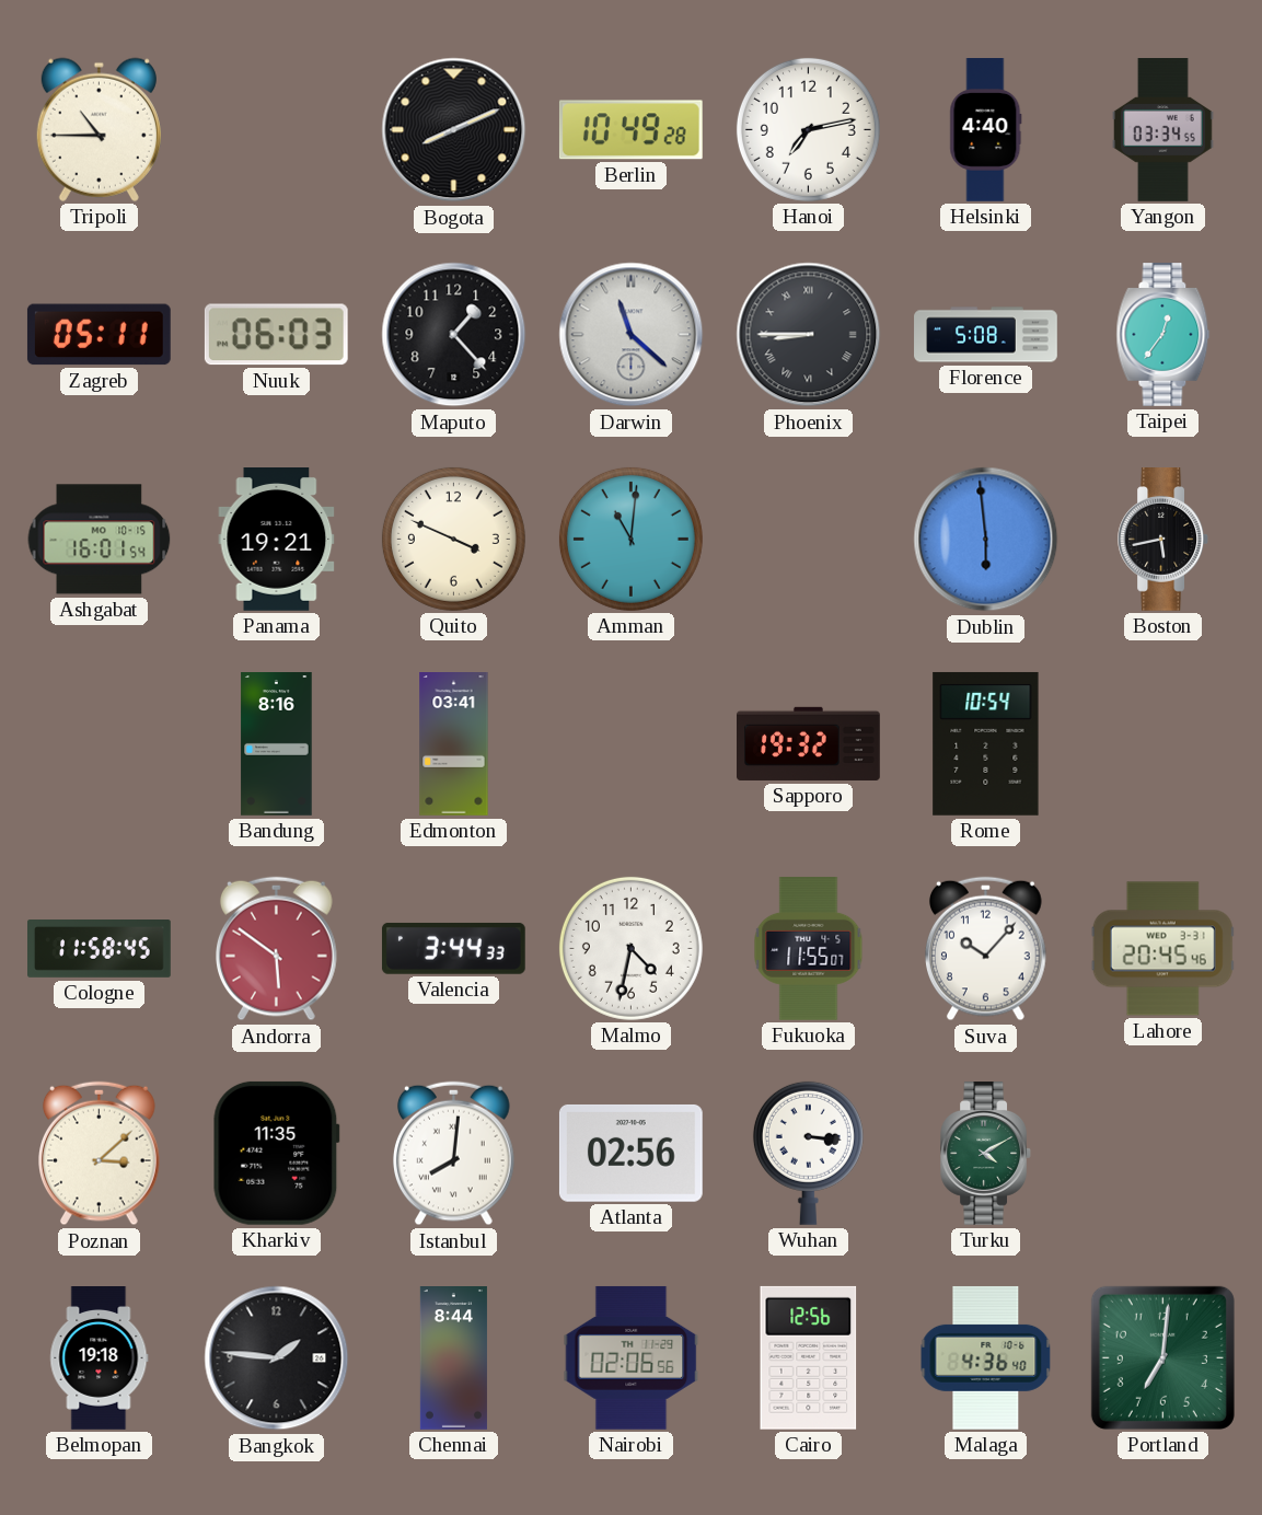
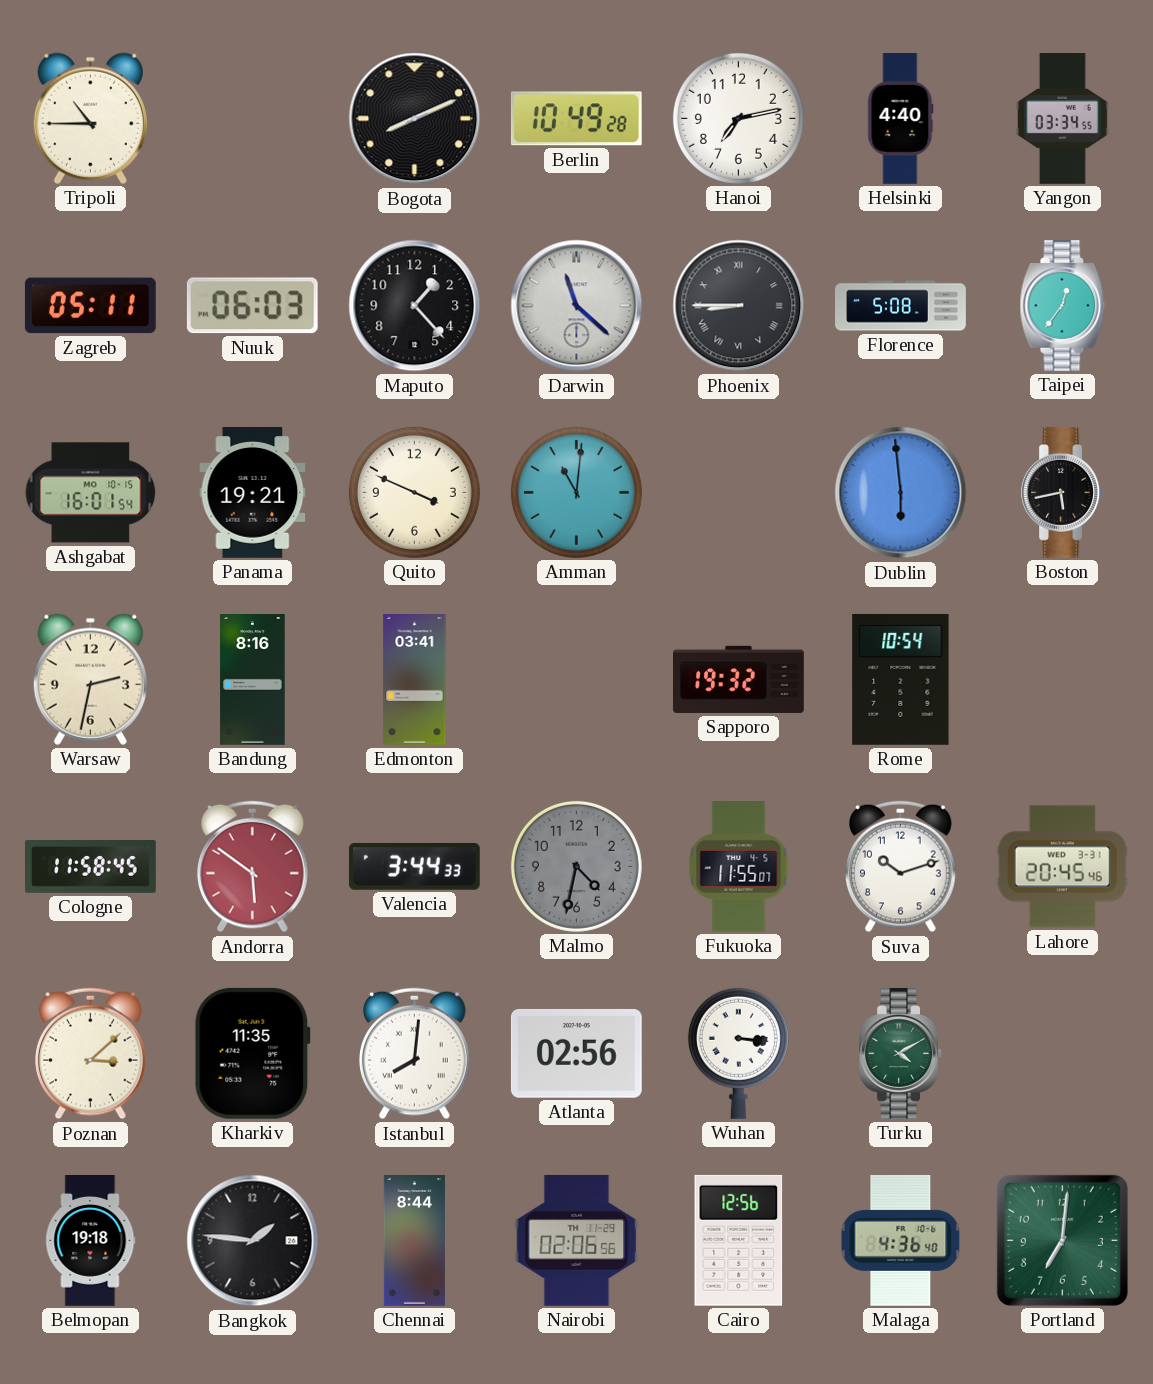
Warsaw: none -> 2:32 (90, 679)
Malmo dial: white -> grey (576, 866)
Suva: 10:07 -> 10:12 (901, 867)
